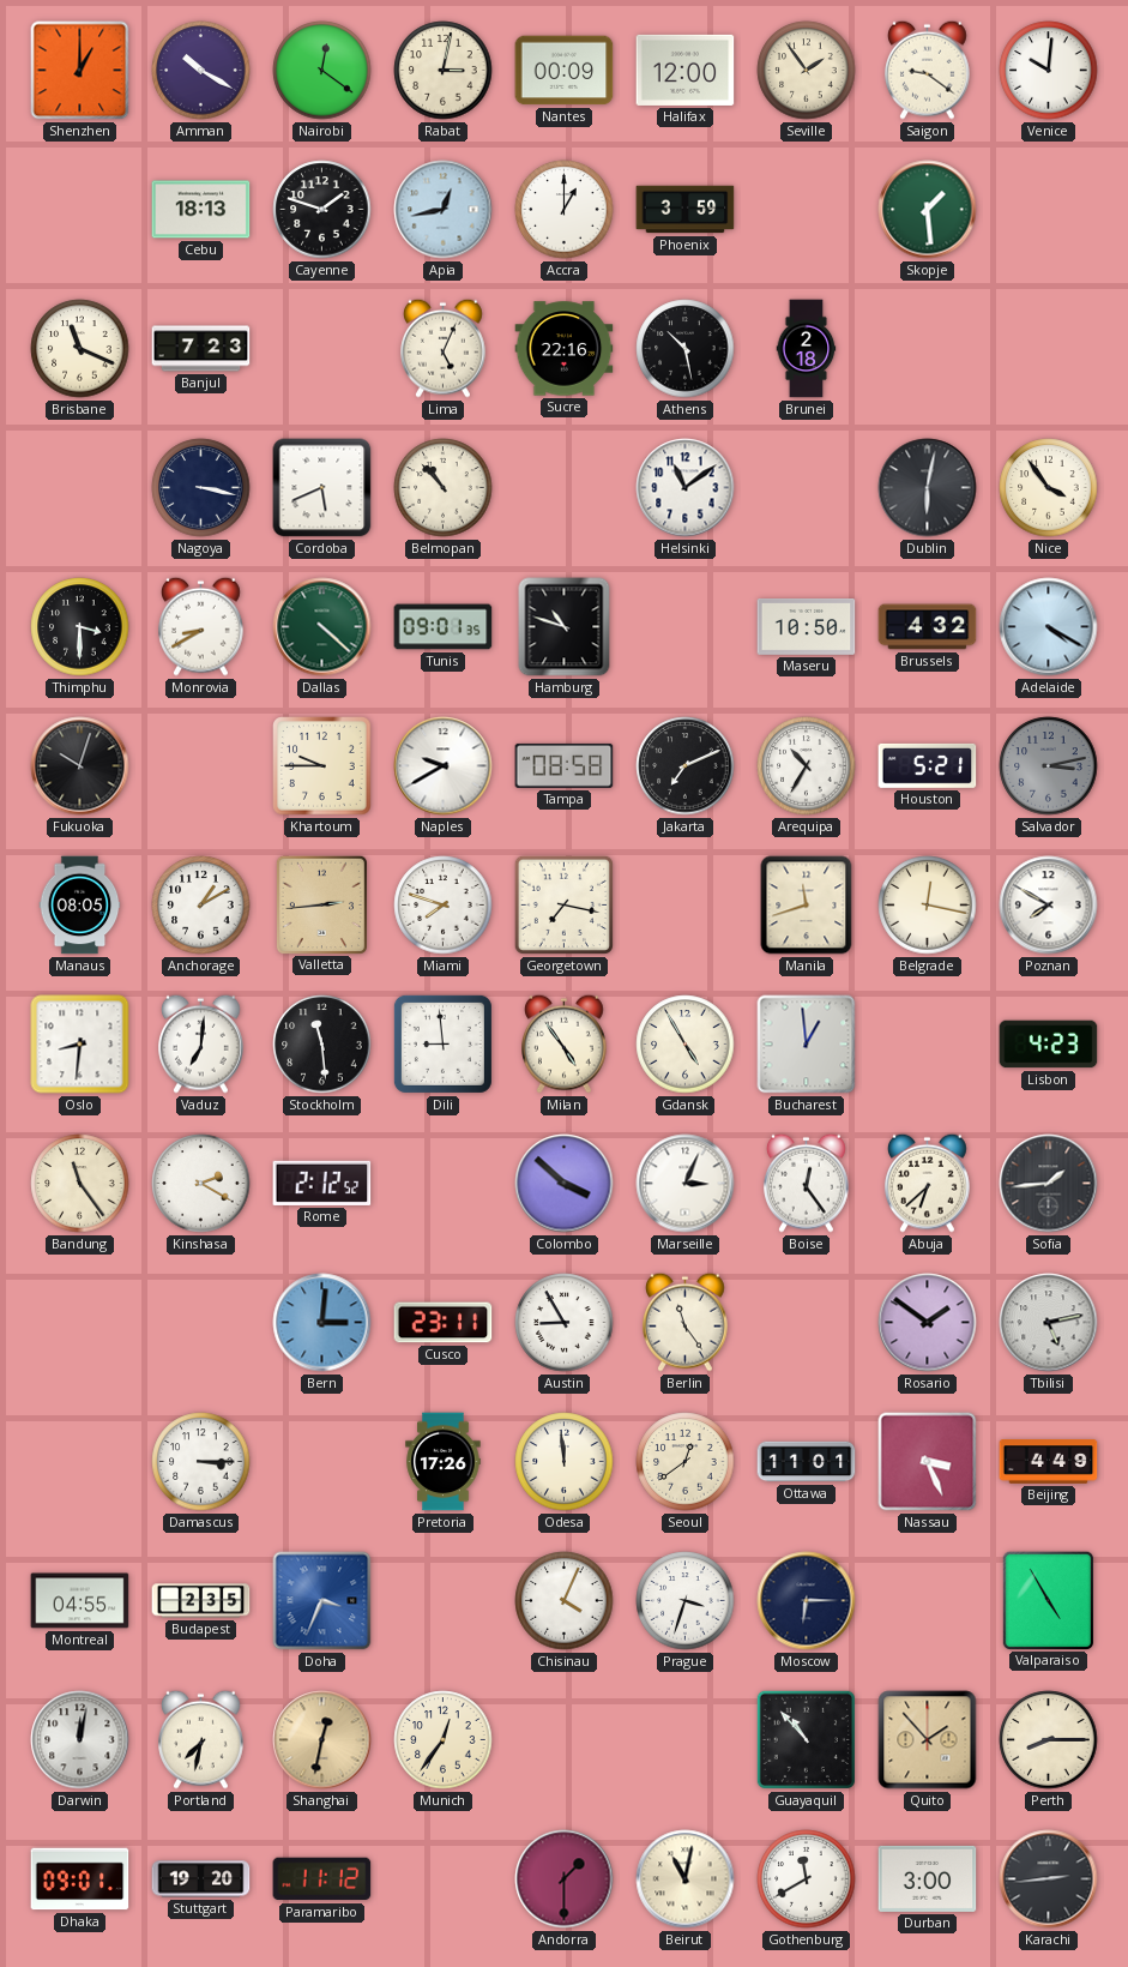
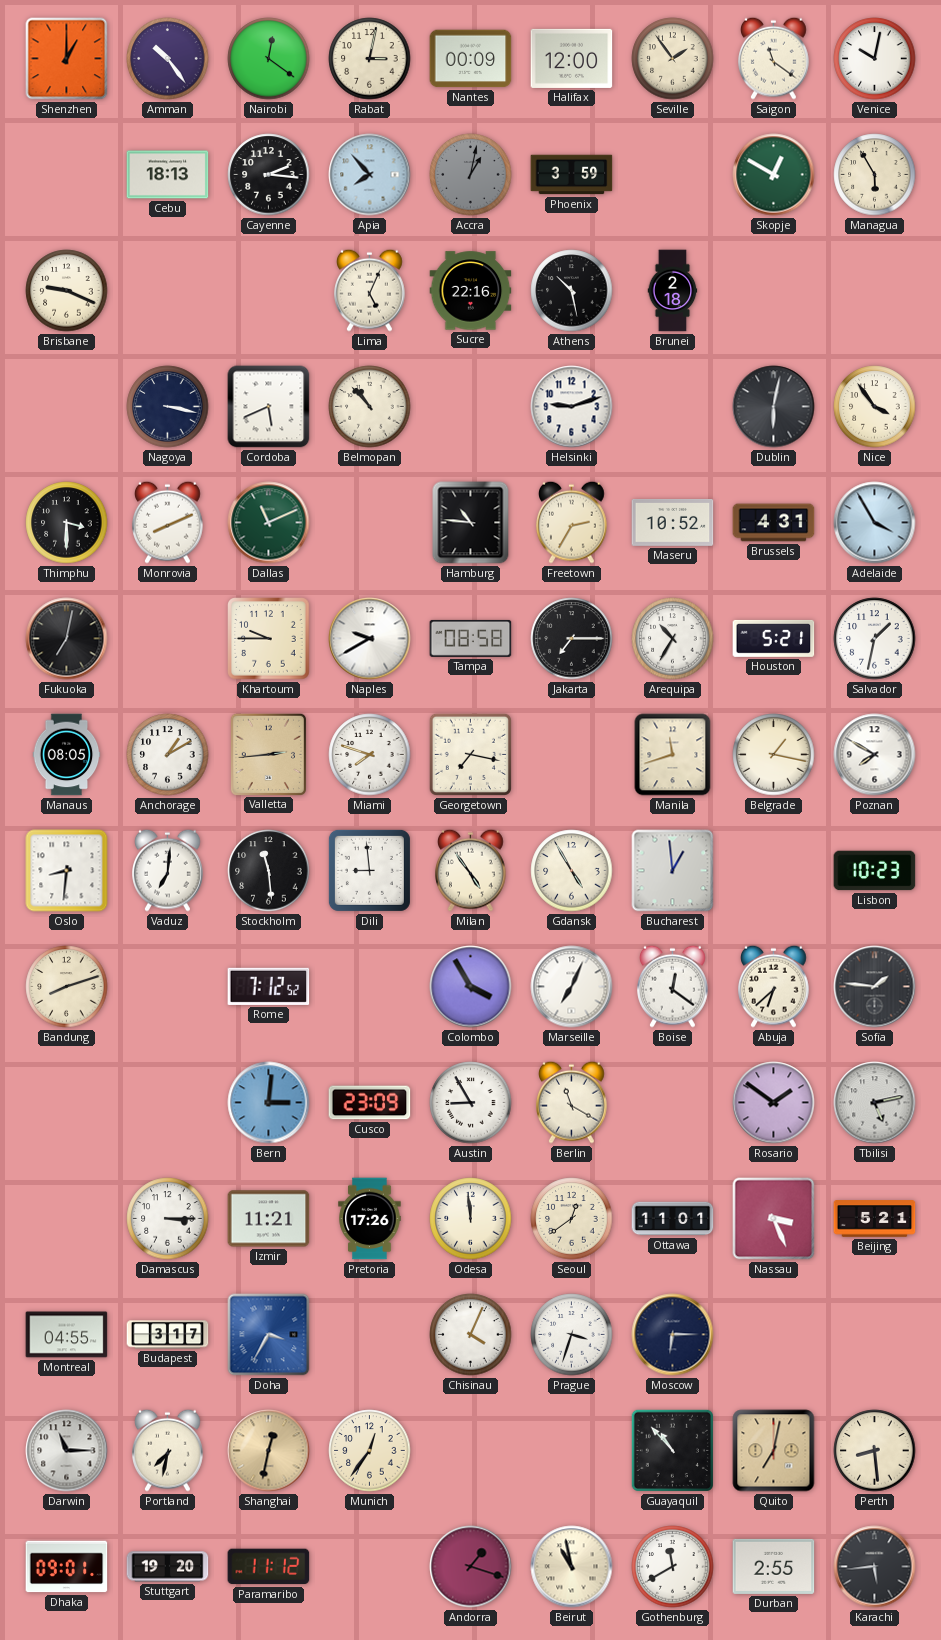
Amman: 10:20 -> 10:24 (168, 59)
Saigon: 9:21 -> 11:21 (774, 58)
Venice: 10:01 -> 10:02 (875, 59)
Cayenne: 1:48 -> 2:16 (269, 175)
Apia: 12:43 -> 7:53 (370, 175)
Accra: 1:00 -> 1:02 (471, 175)
Accra dial: white -> grey (471, 175)
Skopje: 1:29 -> 12:50 (774, 175)
Managua: none -> 5:55 (875, 175)
Brisbane: 11:19 -> 9:19 (67, 291)
Banjul: 7:23 -> none (201, 349)
Helsinki: 11:09 -> 9:12 (572, 407)
Monrovia: 8:40 -> 8:11 (168, 522)
Dallas: 4:22 -> 11:11 (269, 523)
Tunis: 09:01 -> none (444, 627)
Hamburg: 10:48 -> 10:46 (471, 523)
Freetown: none -> 2:35 (572, 522)
Maseru: 10:50 -> 10:52 (673, 523)
Brussels: 4:32 -> 4:31 (774, 523)
Adelaide: 4:20 -> 3:55 (875, 523)
Fukuoka: 10:03 -> 7:02 (67, 639)
Jakarta: 7:11 -> 7:15 (572, 639)
Salvador: 3:13 -> 1:32 (875, 639)
Salvador dial: grey -> white (875, 639)
Belgrade: 12:17 -> 1:17 (774, 755)
Lisbon: 4:23 -> 10:23 (875, 871)
Bandung: 11:24 -> 8:12 (67, 987)
Kinshasa: 2:20 -> none (201, 1184)
Rome: 2:12 -> 7:12 (269, 986)
Colombo: 3:52 -> 3:55 (471, 987)
Marseille: 3:04 -> 7:04 (572, 987)
Boise: 12:24 -> 12:21 (673, 986)
Sofia: 1:44 -> 1:46 (875, 987)
Cusco: 23:11 -> 23:09 (370, 1103)
Berlin: 11:24 -> 11:20 (572, 1102)
Izmir: none -> 11:21 (269, 1219)
Beijing: 4:49 -> 5:21 (875, 1219)
Budapest: 2:35 -> 3:17 (168, 1335)
Doha: 3:34 -> 3:35 (269, 1335)
Valparaiso: 4:55 -> none (1048, 1600)
Darwin: 12:02 -> 11:15 (67, 1451)
Quito: 1:53 -> 7:02 (774, 1451)
Perth: 8:15 -> 8:29 (875, 1451)
Andorra: 1:30 -> 1:18 (471, 1567)
Beirut: 11:02 -> 10:58 (572, 1567)
Durban: 3:00 -> 2:55 (774, 1566)
Karachi: 2:44 -> 5:44 (875, 1567)
